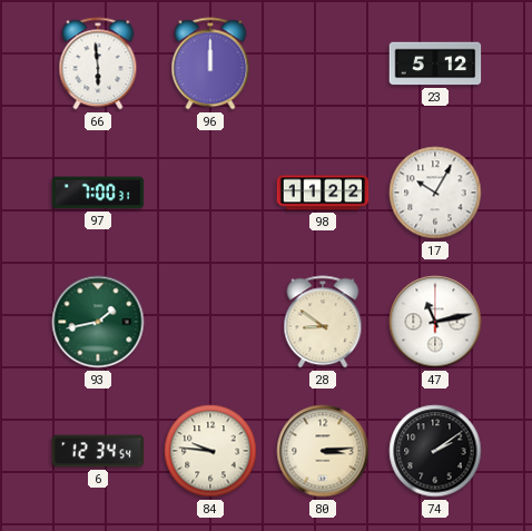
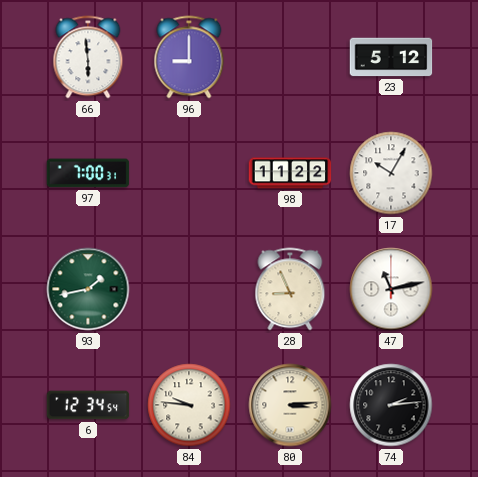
96: 12:00 -> 9:00 (189, 57)
28: 8:51 -> 8:56 (290, 289)
74: 2:09 -> 2:14 (391, 405)
